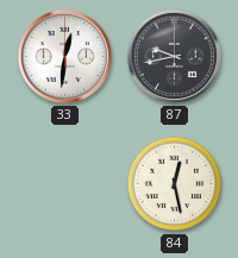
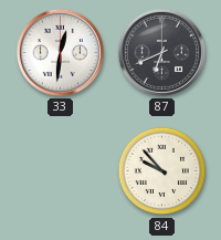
87: 9:43 -> 6:41 (161, 52)
84: 12:28 -> 9:53 (162, 171)
